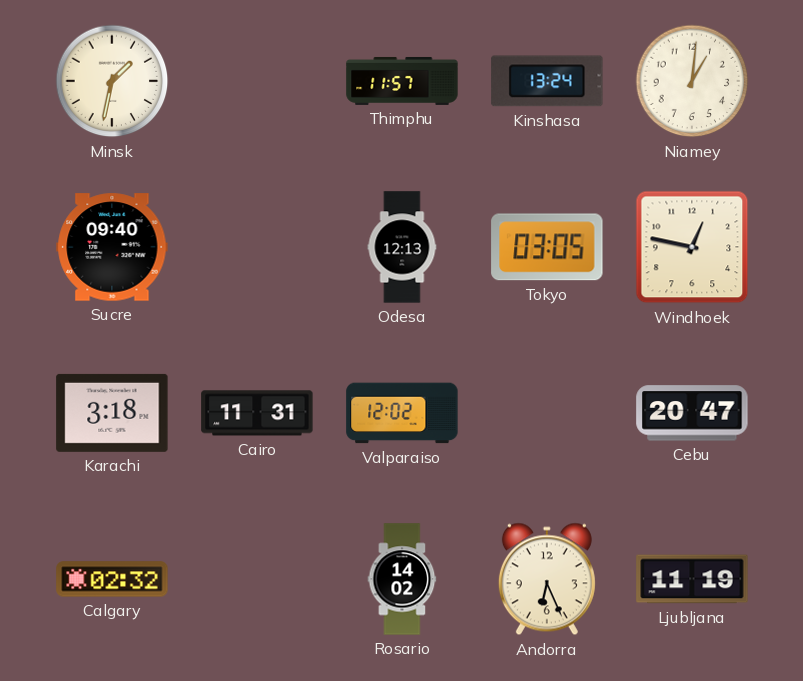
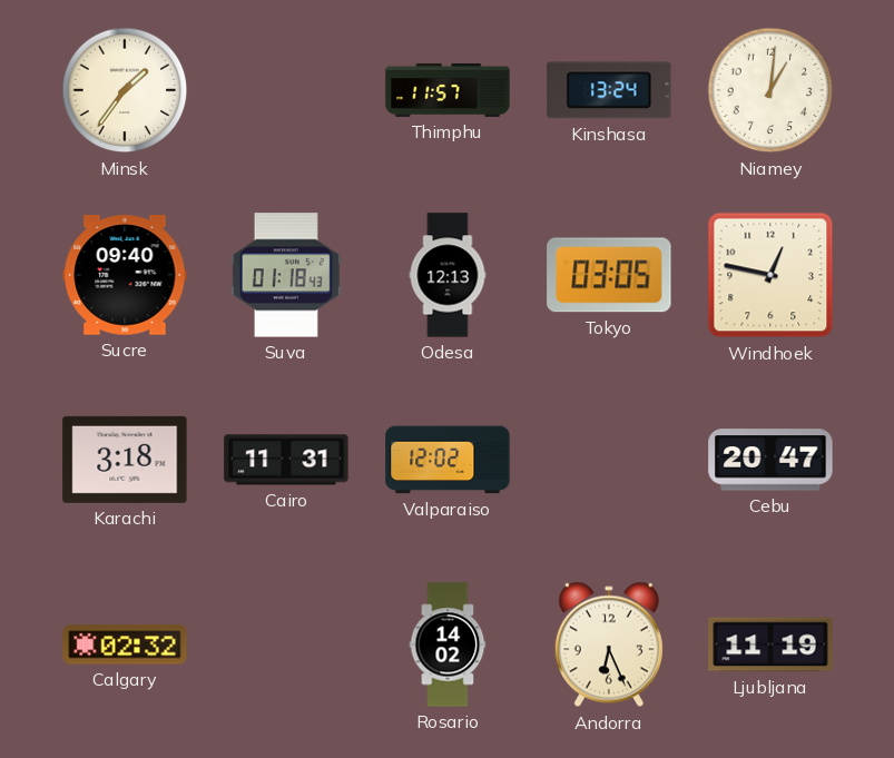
Minsk: 1:32 -> 1:36 (125, 90)
Suva: none -> 01:18 (286, 275)
